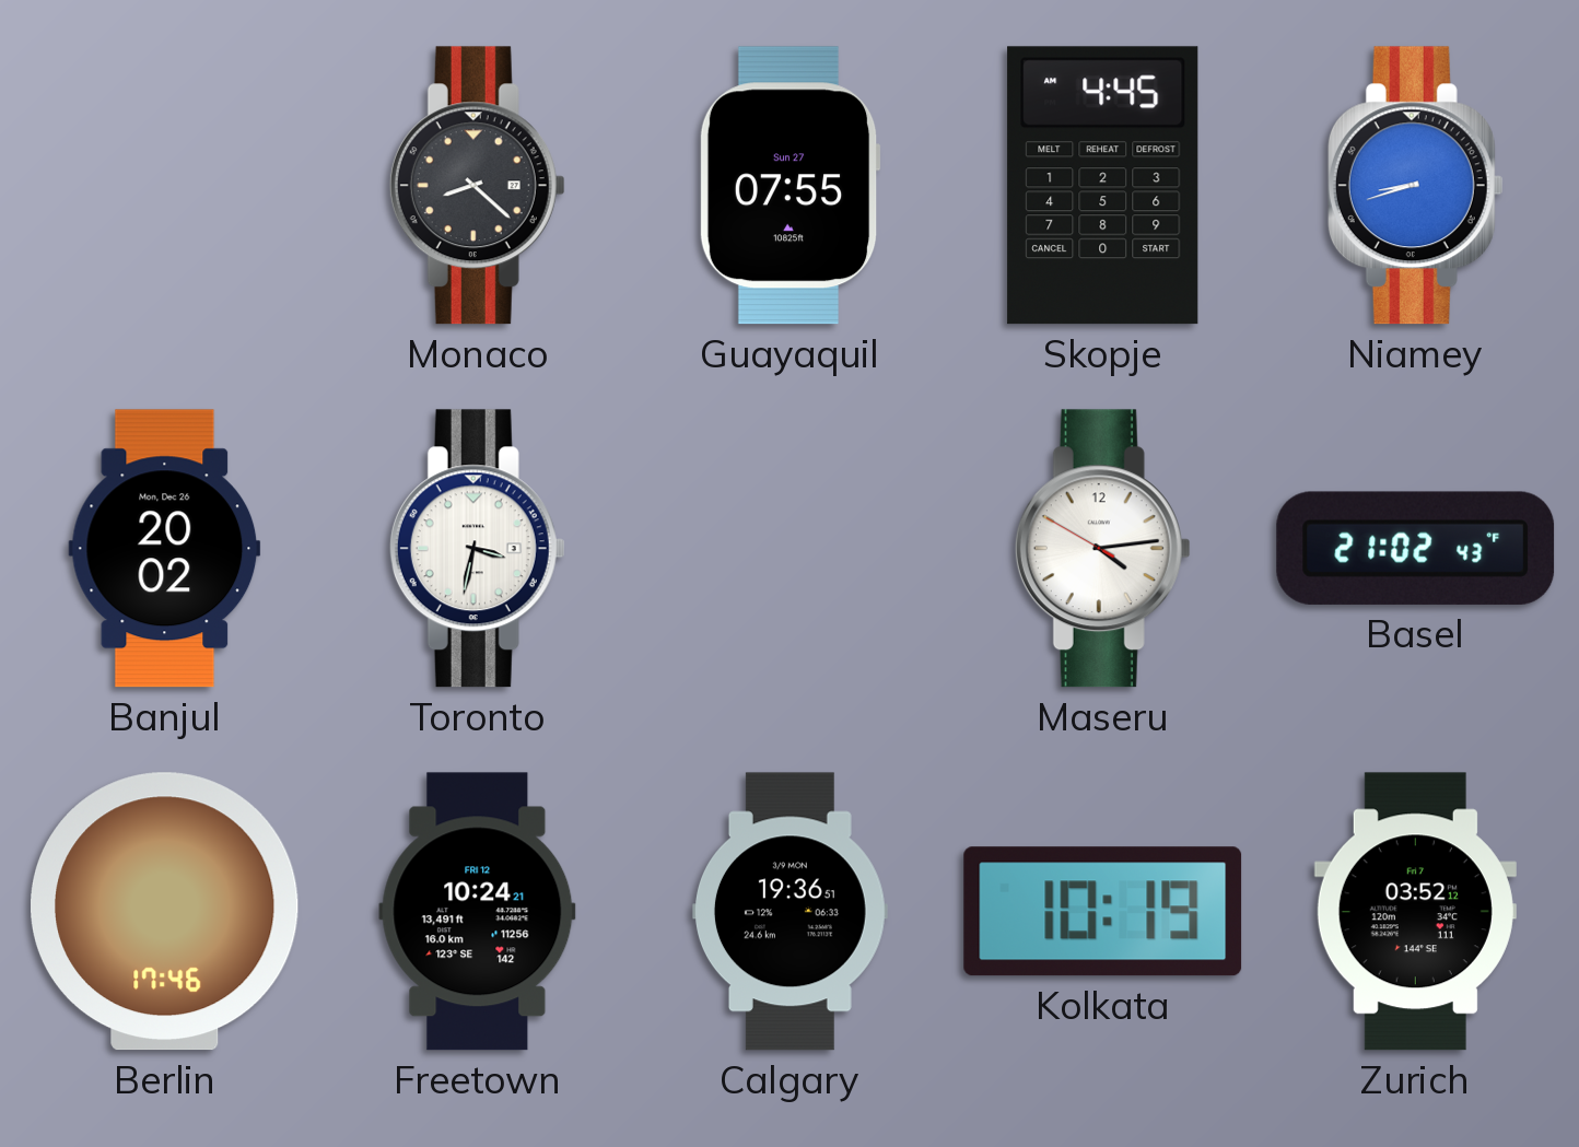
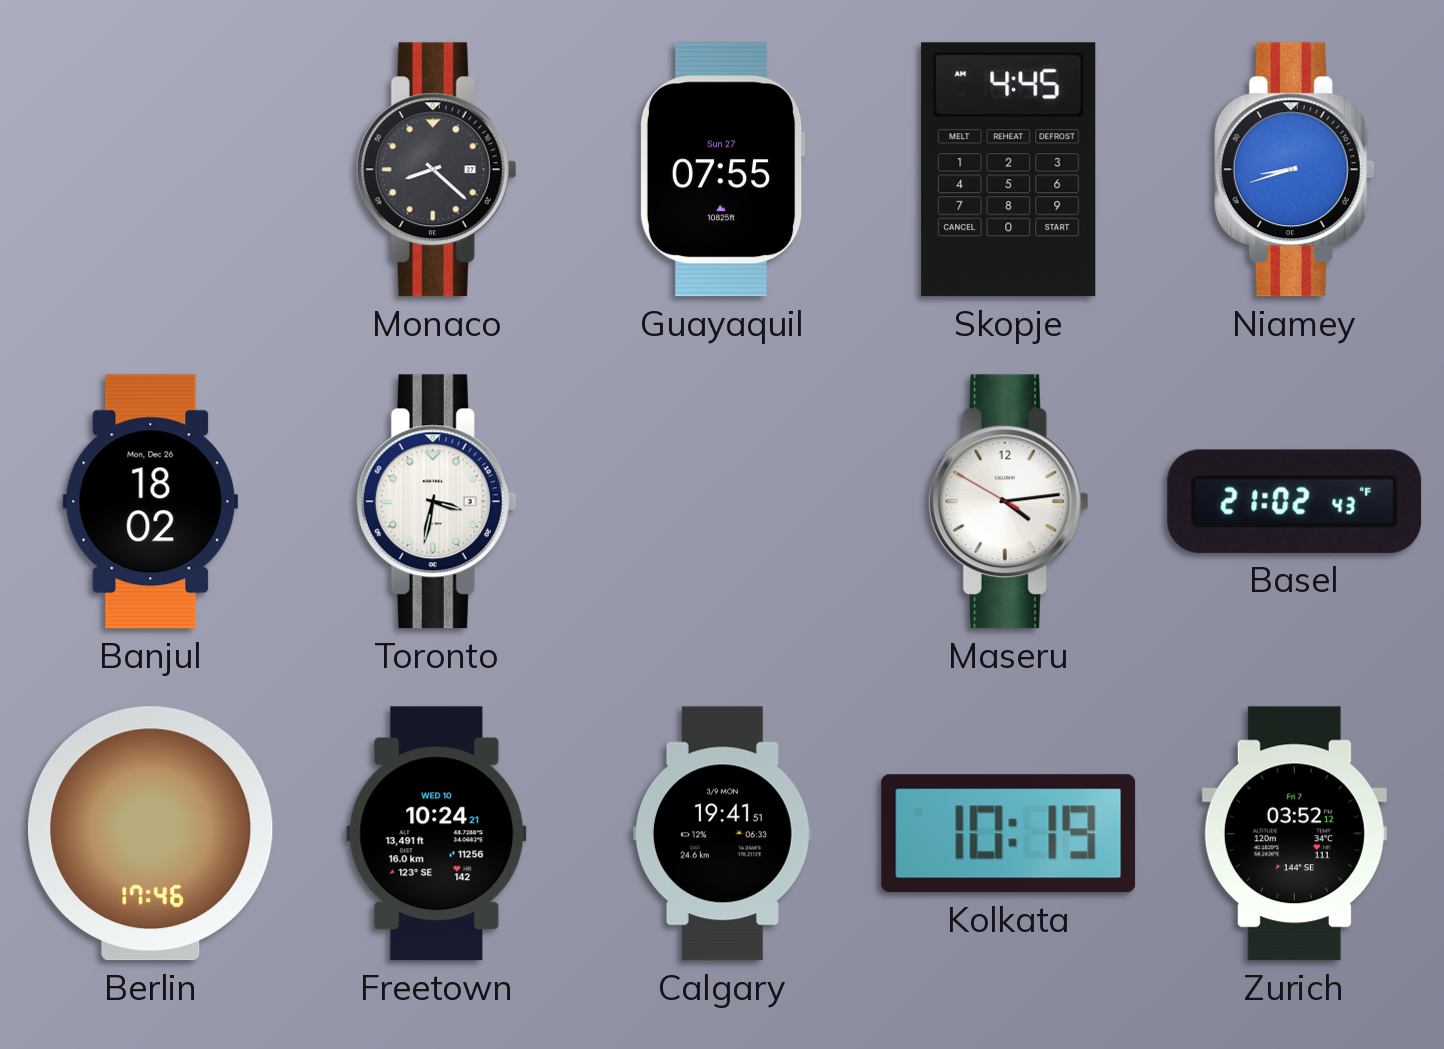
Banjul: 20:02 -> 18:02 (151, 502)
Freetown date: FRI 12 -> WED 10 (437, 834)
Calgary: 19:36 -> 19:41 (722, 834)
